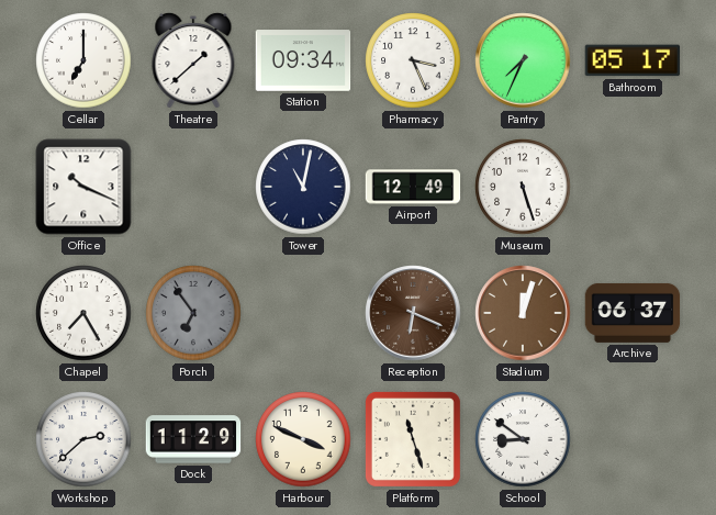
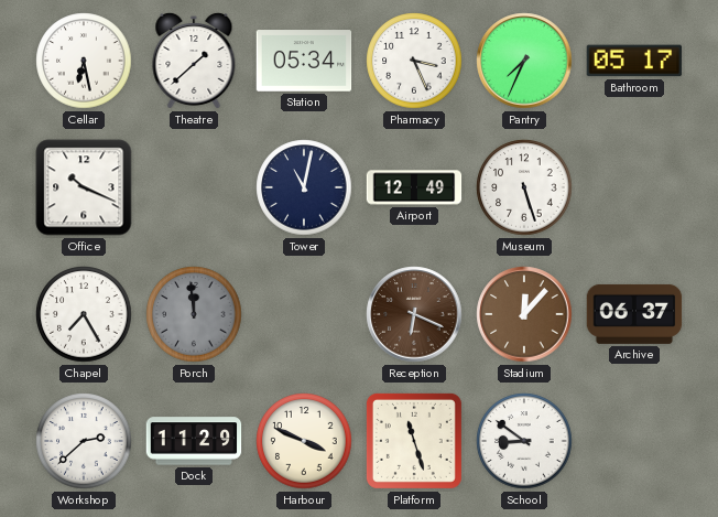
Cellar: 7:00 -> 6:28 (84, 61)
Station: 09:34 -> 05:34 (304, 61)
Porch: 6:54 -> 11:59 (194, 314)
Stadium: 12:03 -> 12:07 (524, 314)
